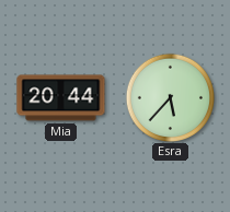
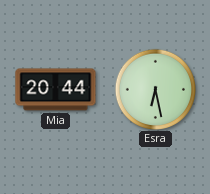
Esra: 5:37 -> 6:28 (155, 89)
